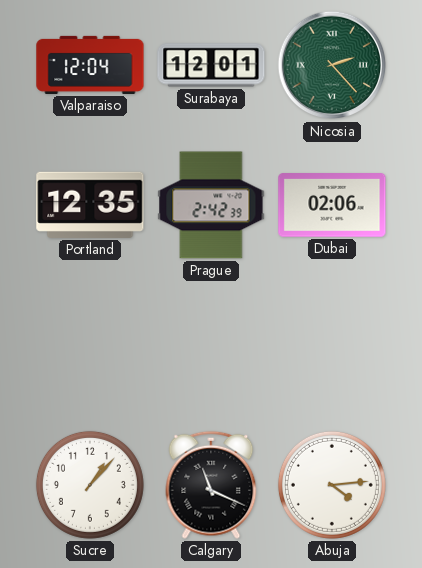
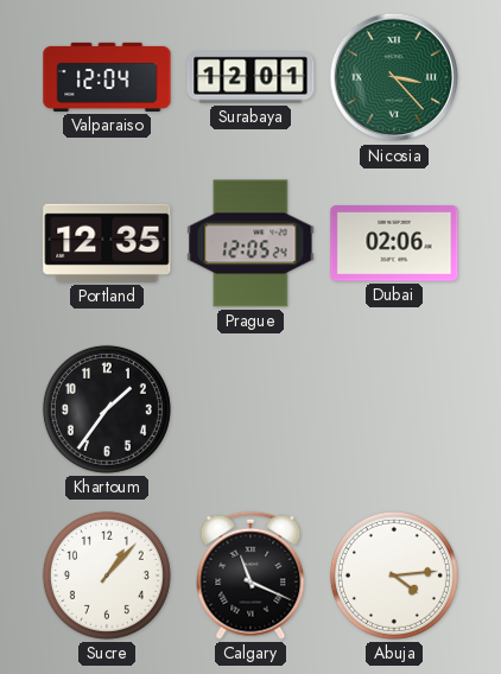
Nicosia: 2:23 -> 3:23 (394, 77)
Prague: 2:42 -> 12:05 (251, 243)
Khartoum: none -> 1:36 (107, 409)
